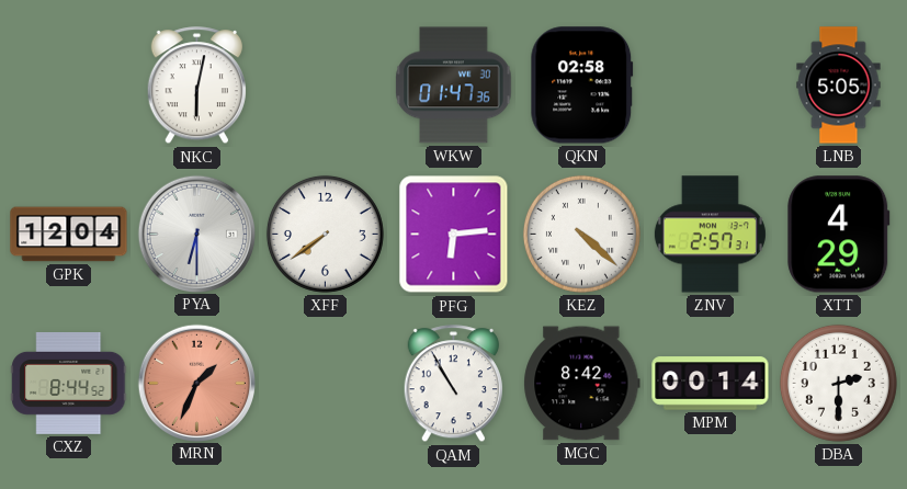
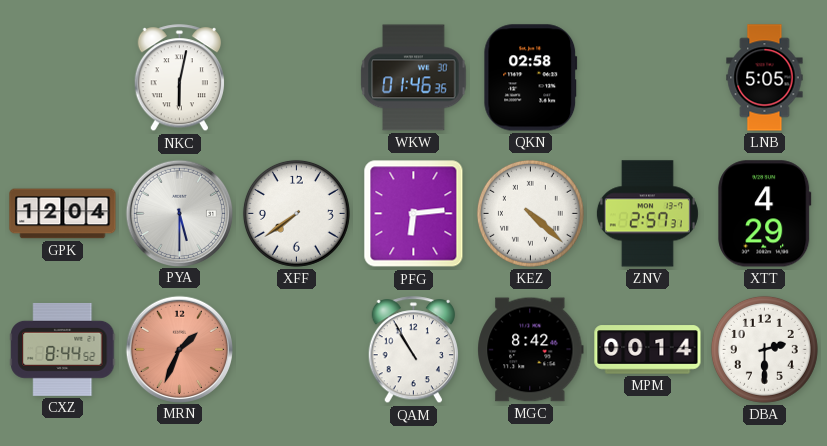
WKW: 01:47 -> 01:46 (414, 78)
PYA: 6:30 -> 5:30 (179, 213)
